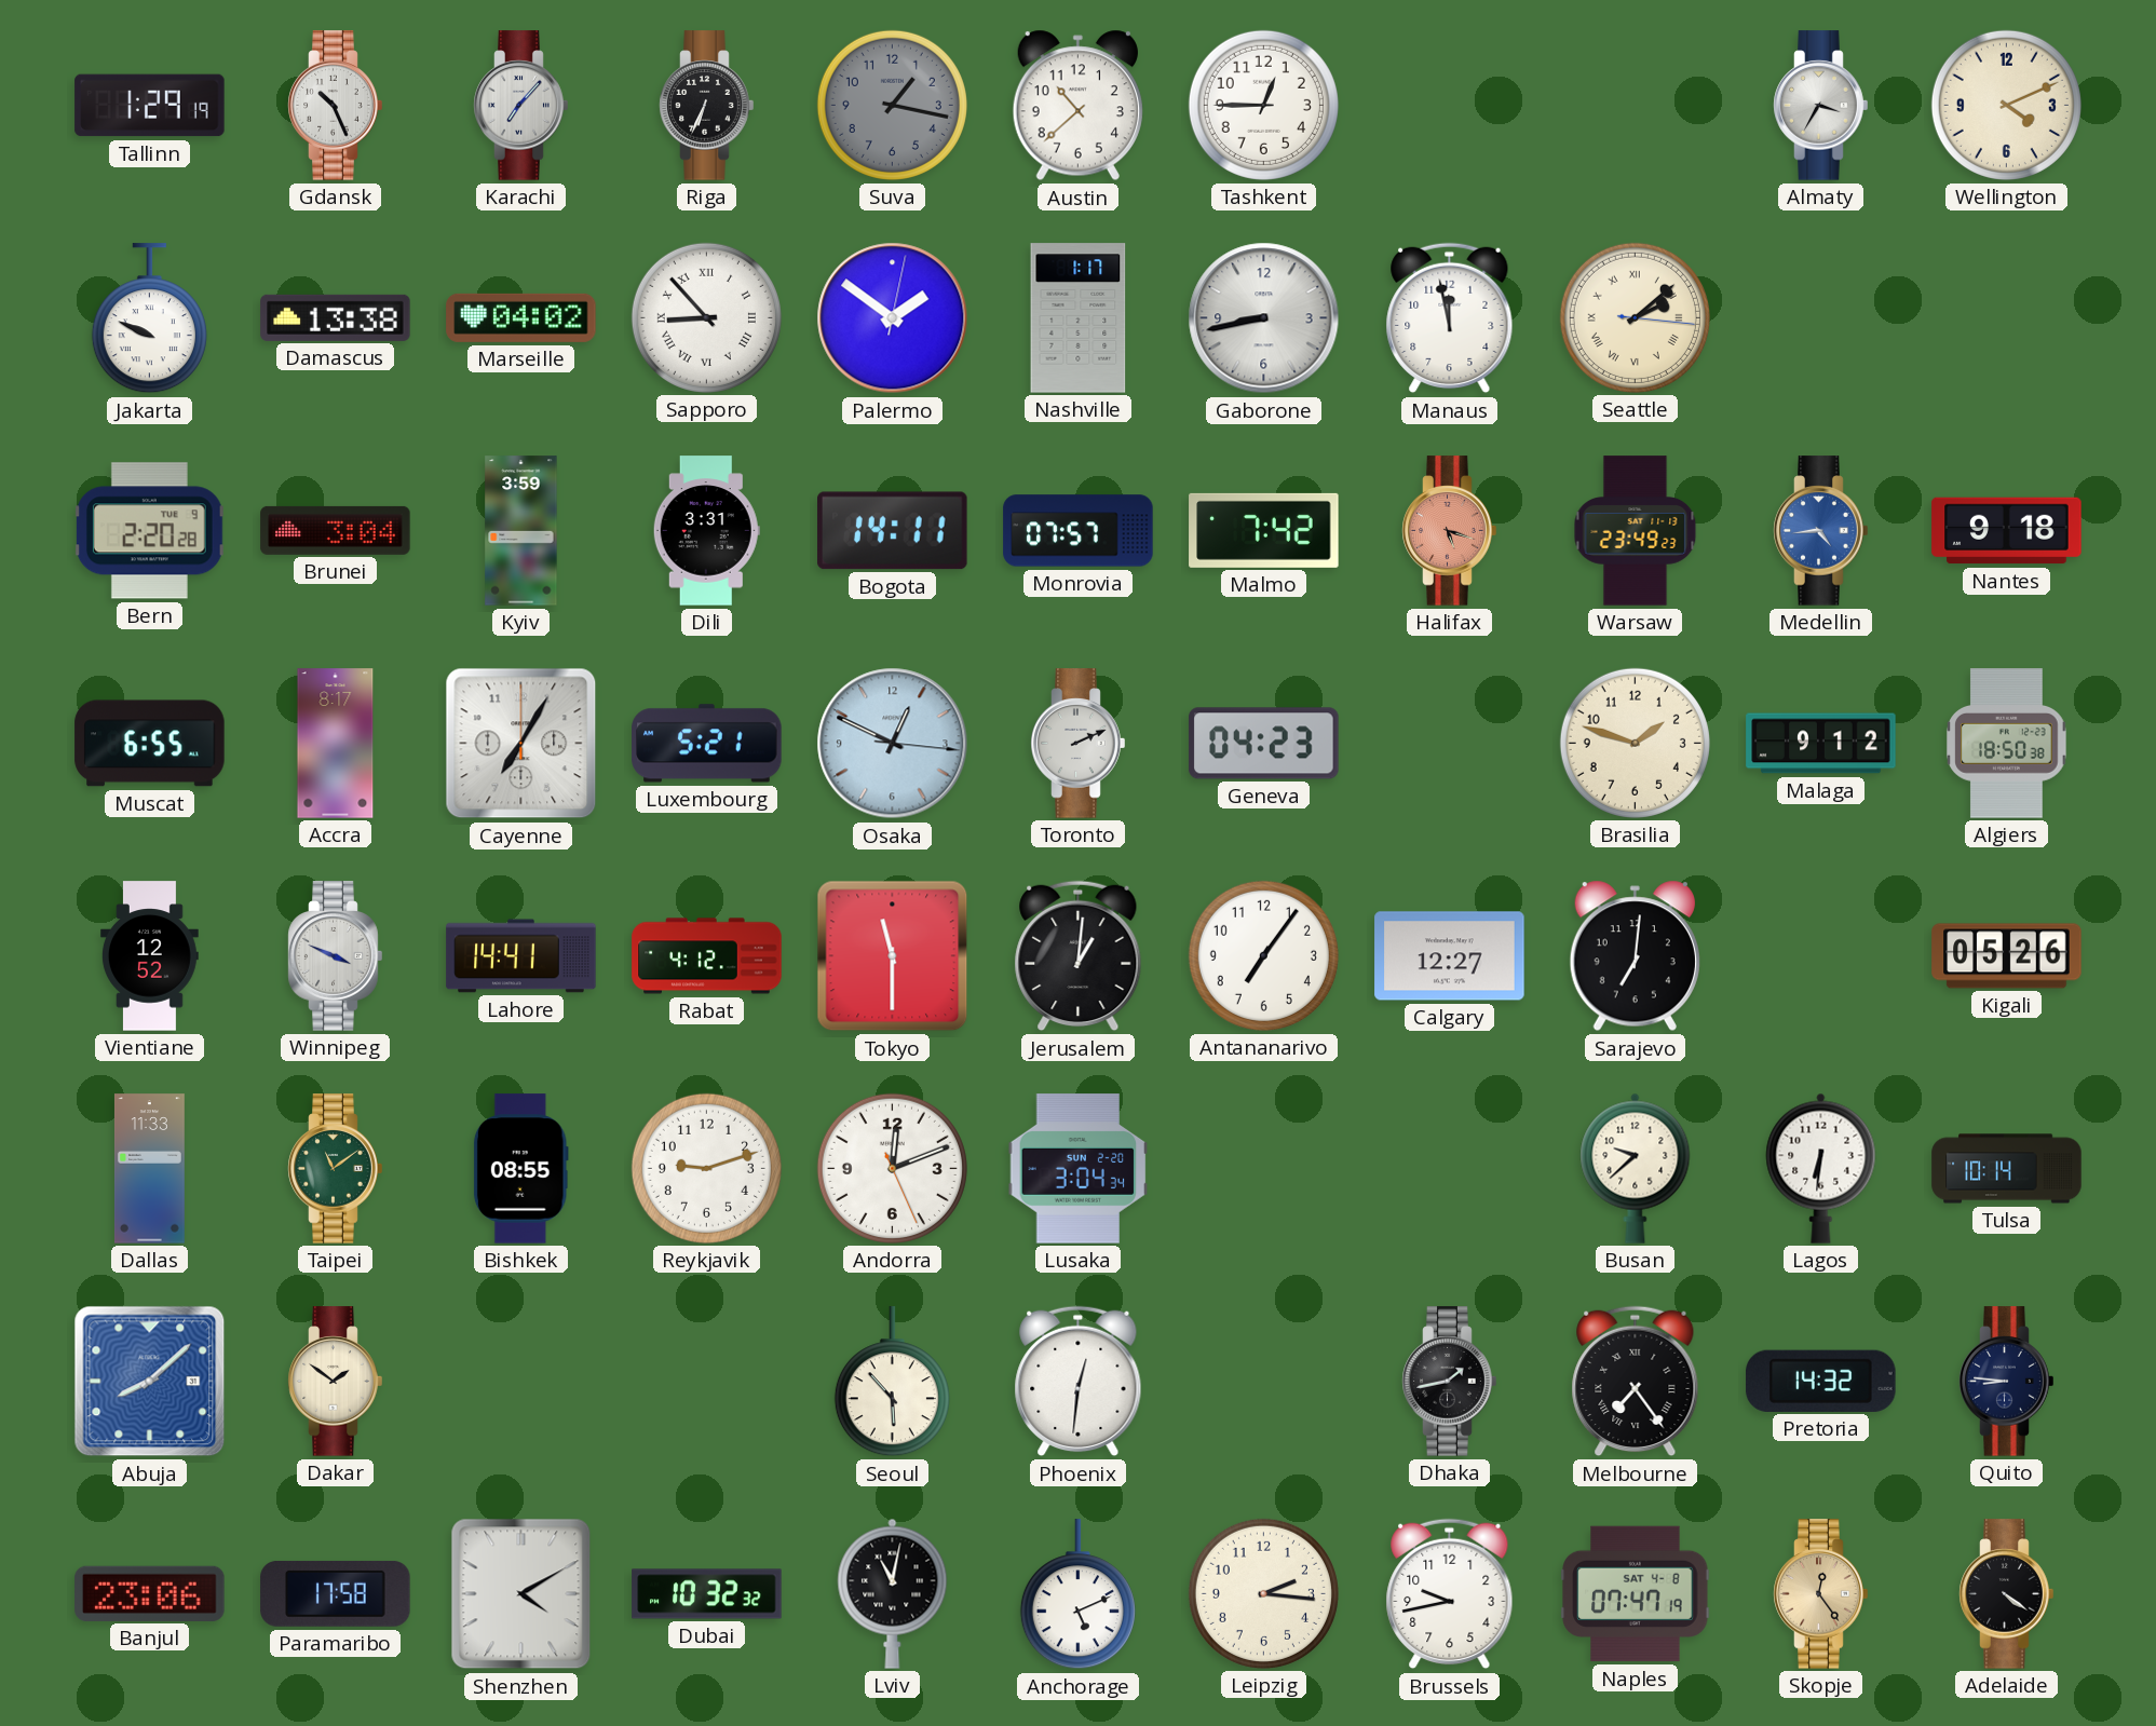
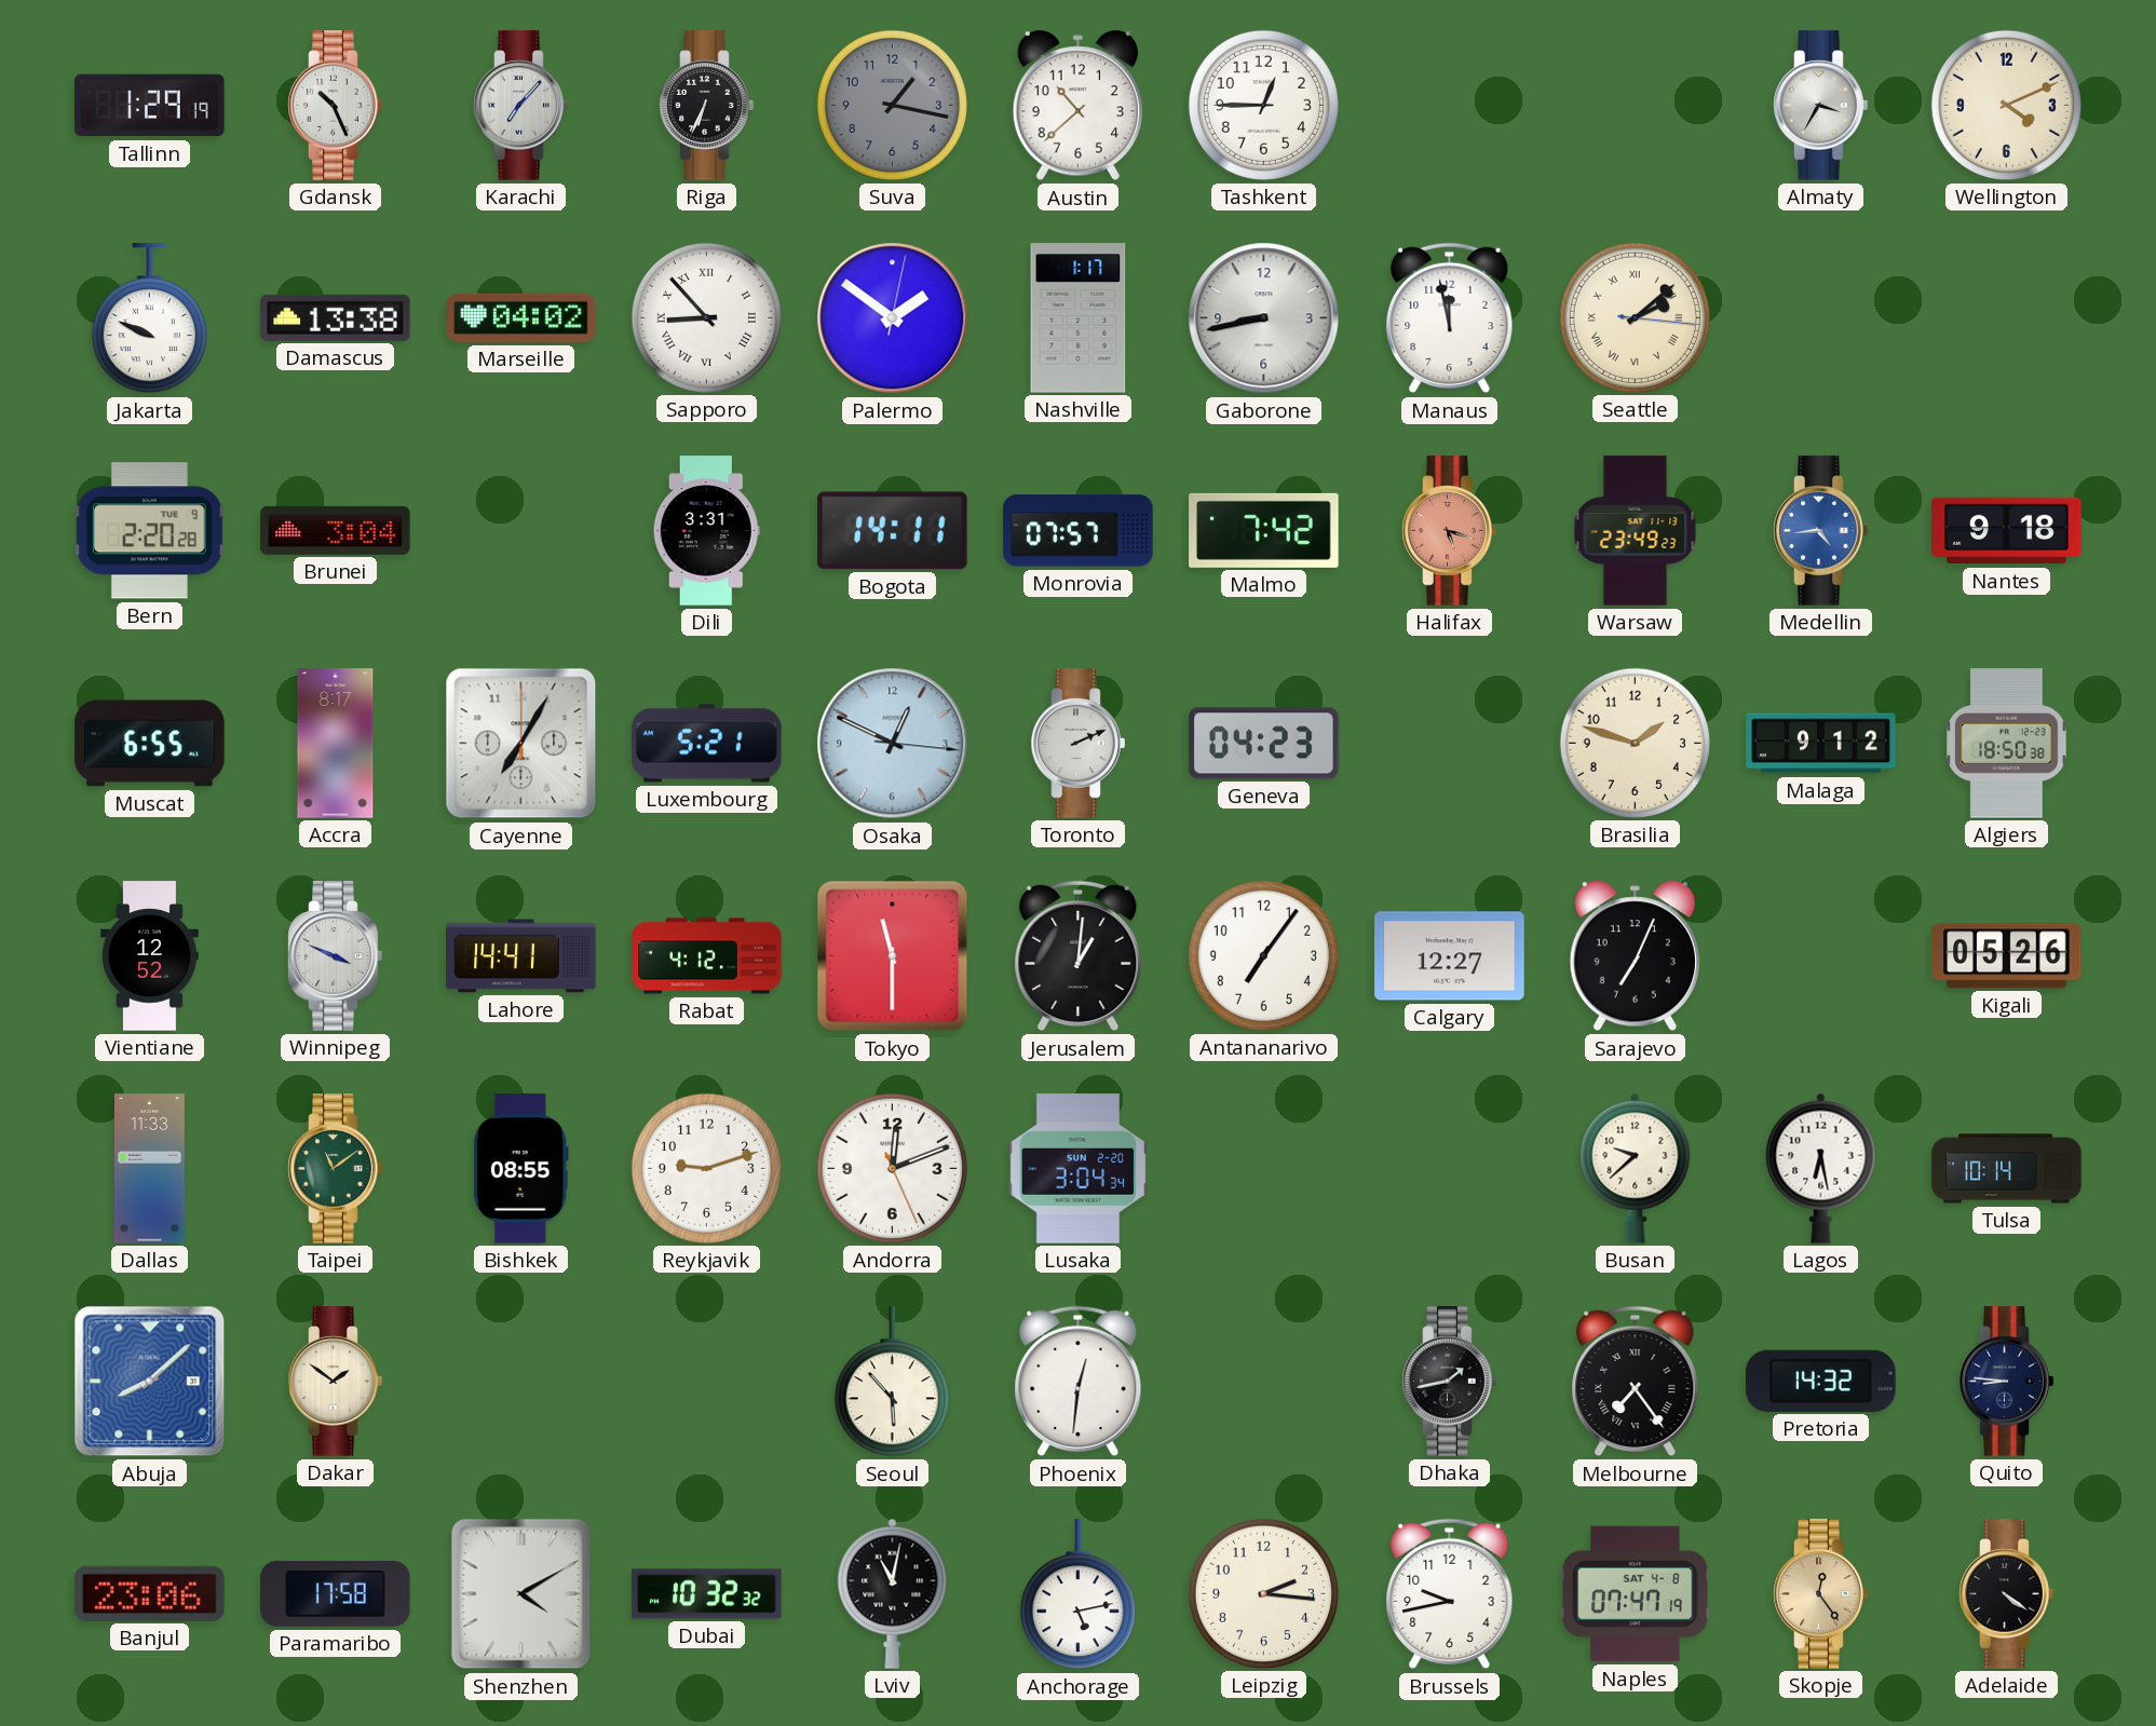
Kyiv: 3:59 -> none (521, 531)
Sarajevo: 7:01 -> 7:04 (1635, 956)
Lagos: 6:31 -> 6:28 (1821, 1168)
Anchorage: 5:11 -> 5:13 (1077, 1594)
